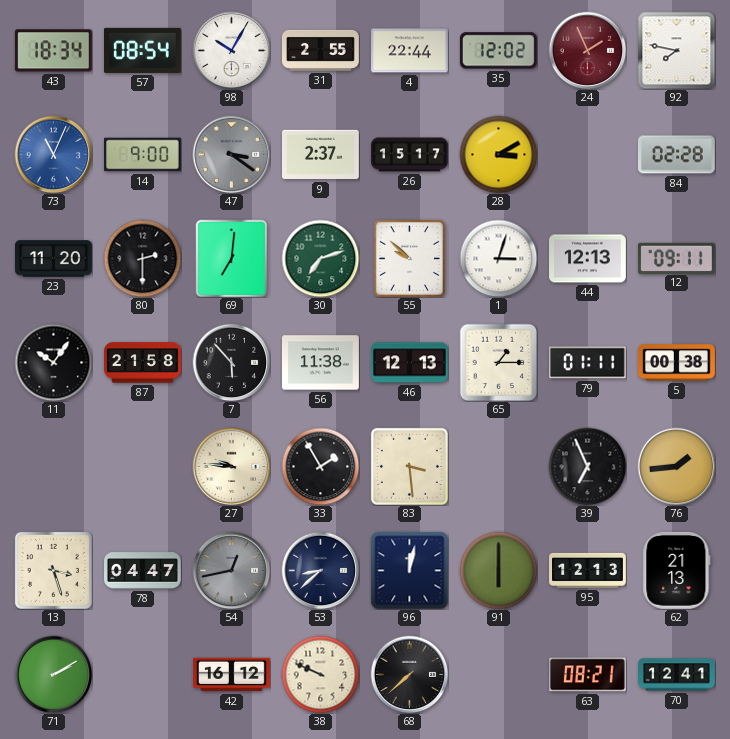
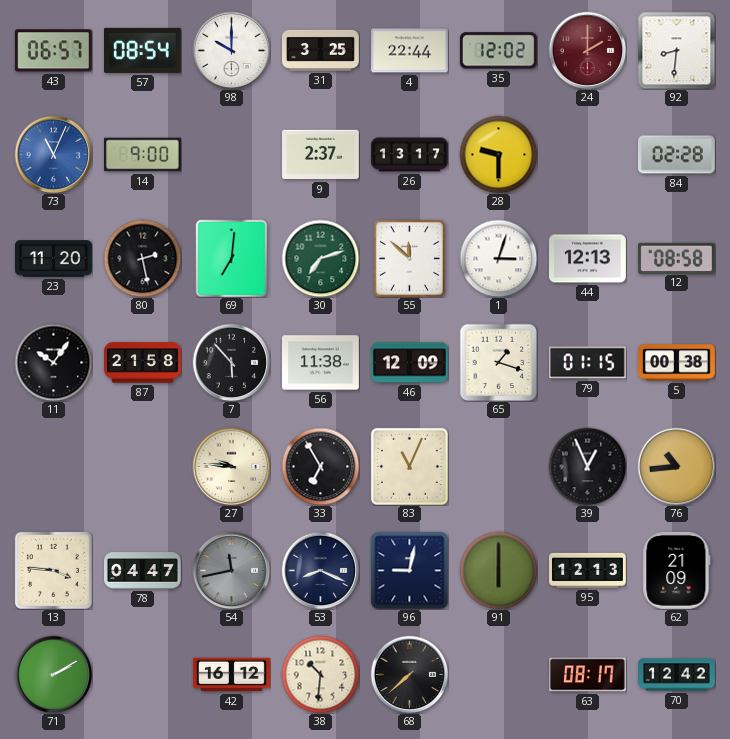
43: 18:34 -> 06:57 (53, 51)
98: 10:05 -> 10:00 (231, 50)
31: 2:55 -> 3:25 (321, 50)
24: 1:56 -> 2:00 (587, 50)
92: 7:47 -> 8:31 (676, 50)
47: 3:21 -> none (231, 154)
26: 15:17 -> 13:17 (410, 155)
28: 3:10 -> 9:30 (498, 154)
80: 2:30 -> 2:28 (142, 258)
55: 9:52 -> 11:52 (409, 258)
12: 09:11 -> 08:58 (677, 258)
46: 12:13 -> 12:09 (410, 363)
65: 1:15 -> 1:18 (498, 362)
79: 01:11 -> 01:15 (587, 363)
33: 1:55 -> 6:55 (320, 466)
83: 3:29 -> 11:04 (409, 466)
39: 6:56 -> 12:56 (587, 466)
76: 1:44 -> 10:44 (676, 466)
13: 3:27 -> 3:46 (53, 570)
54: 12:43 -> 11:43 (231, 570)
53: 8:38 -> 8:19 (320, 570)
96: 12:02 -> 9:02 (409, 570)
62: 21:13 -> 21:09 (677, 570)
38: 9:49 -> 10:31 (320, 674)
63: 08:21 -> 08:17 (588, 675)
70: 12:41 -> 12:42 (677, 675)
